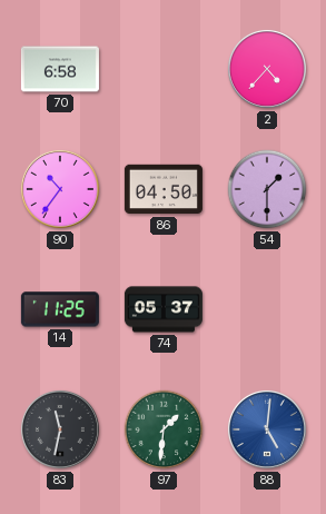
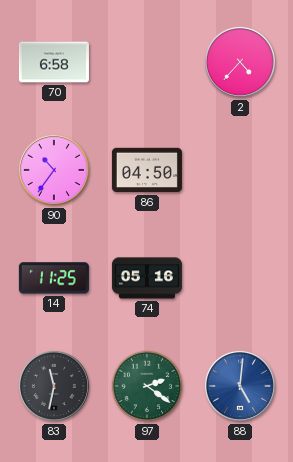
54: 1:30 -> none (267, 189)
74: 05:37 -> 05:16 (147, 278)
97: 1:31 -> 2:21 (147, 386)
